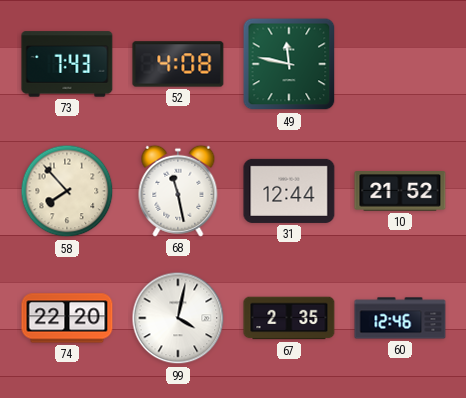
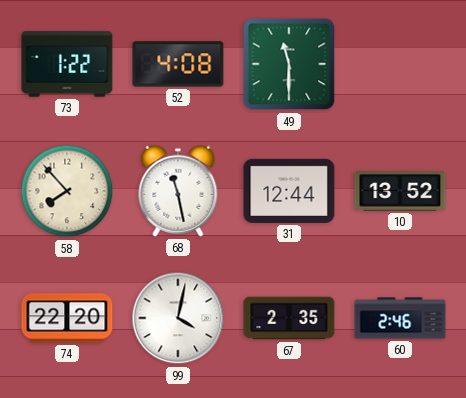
73: 7:43 -> 1:22 (67, 64)
49: 11:47 -> 11:30 (289, 64)
10: 21:52 -> 13:52 (400, 191)
60: 12:46 -> 2:46 (400, 318)
